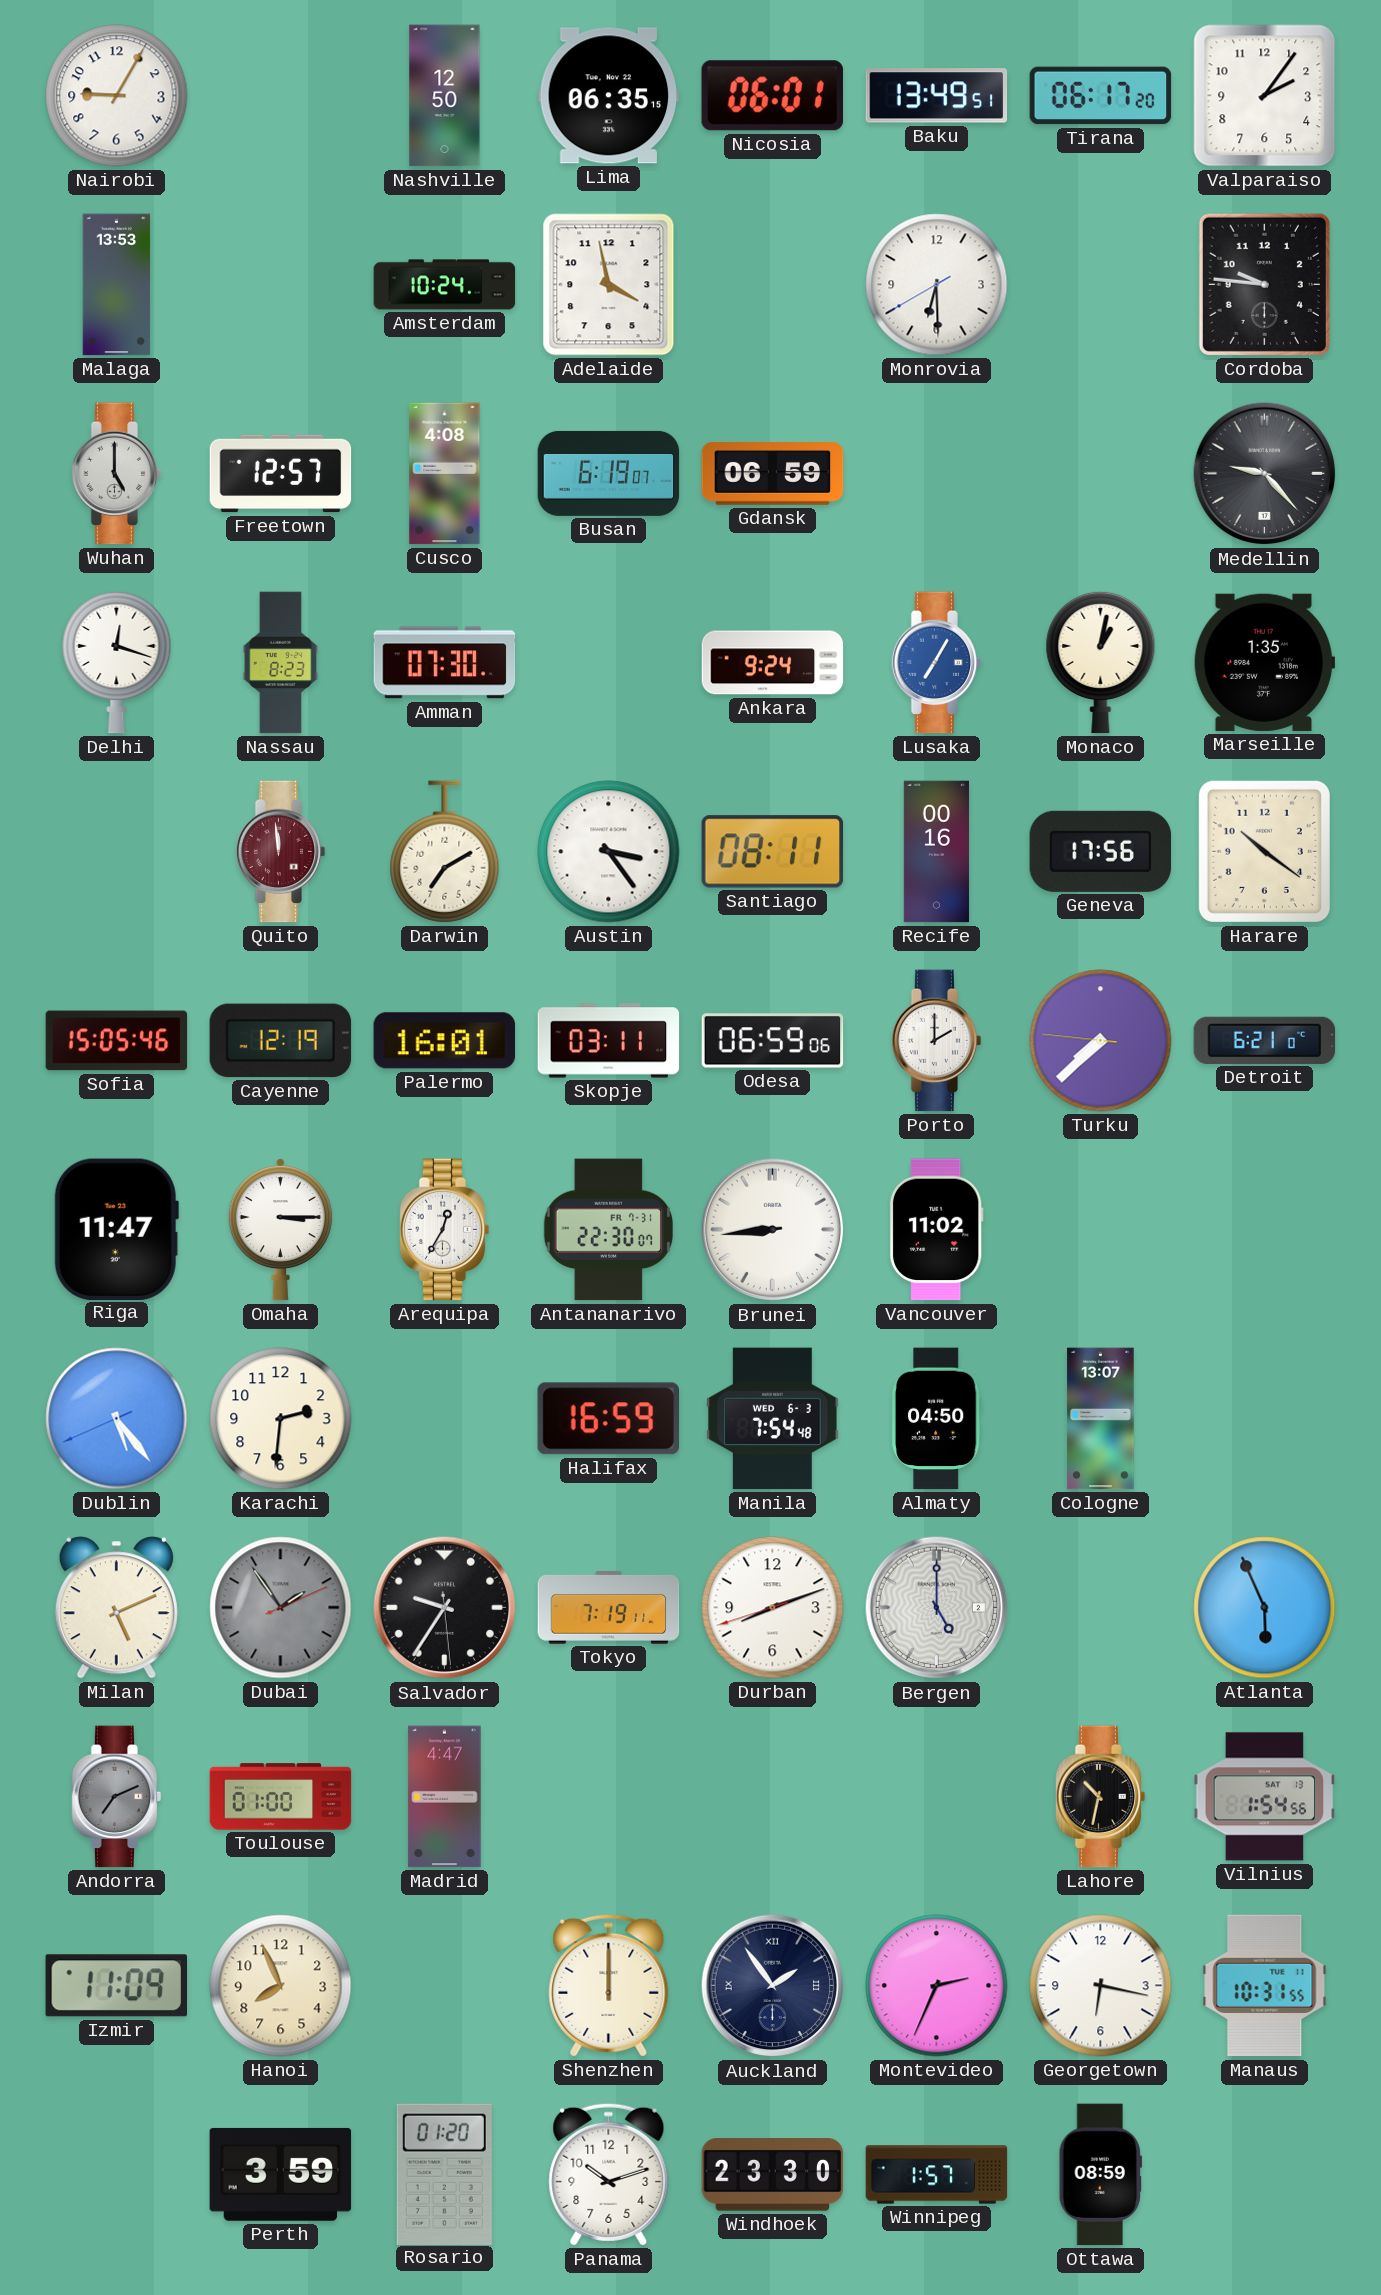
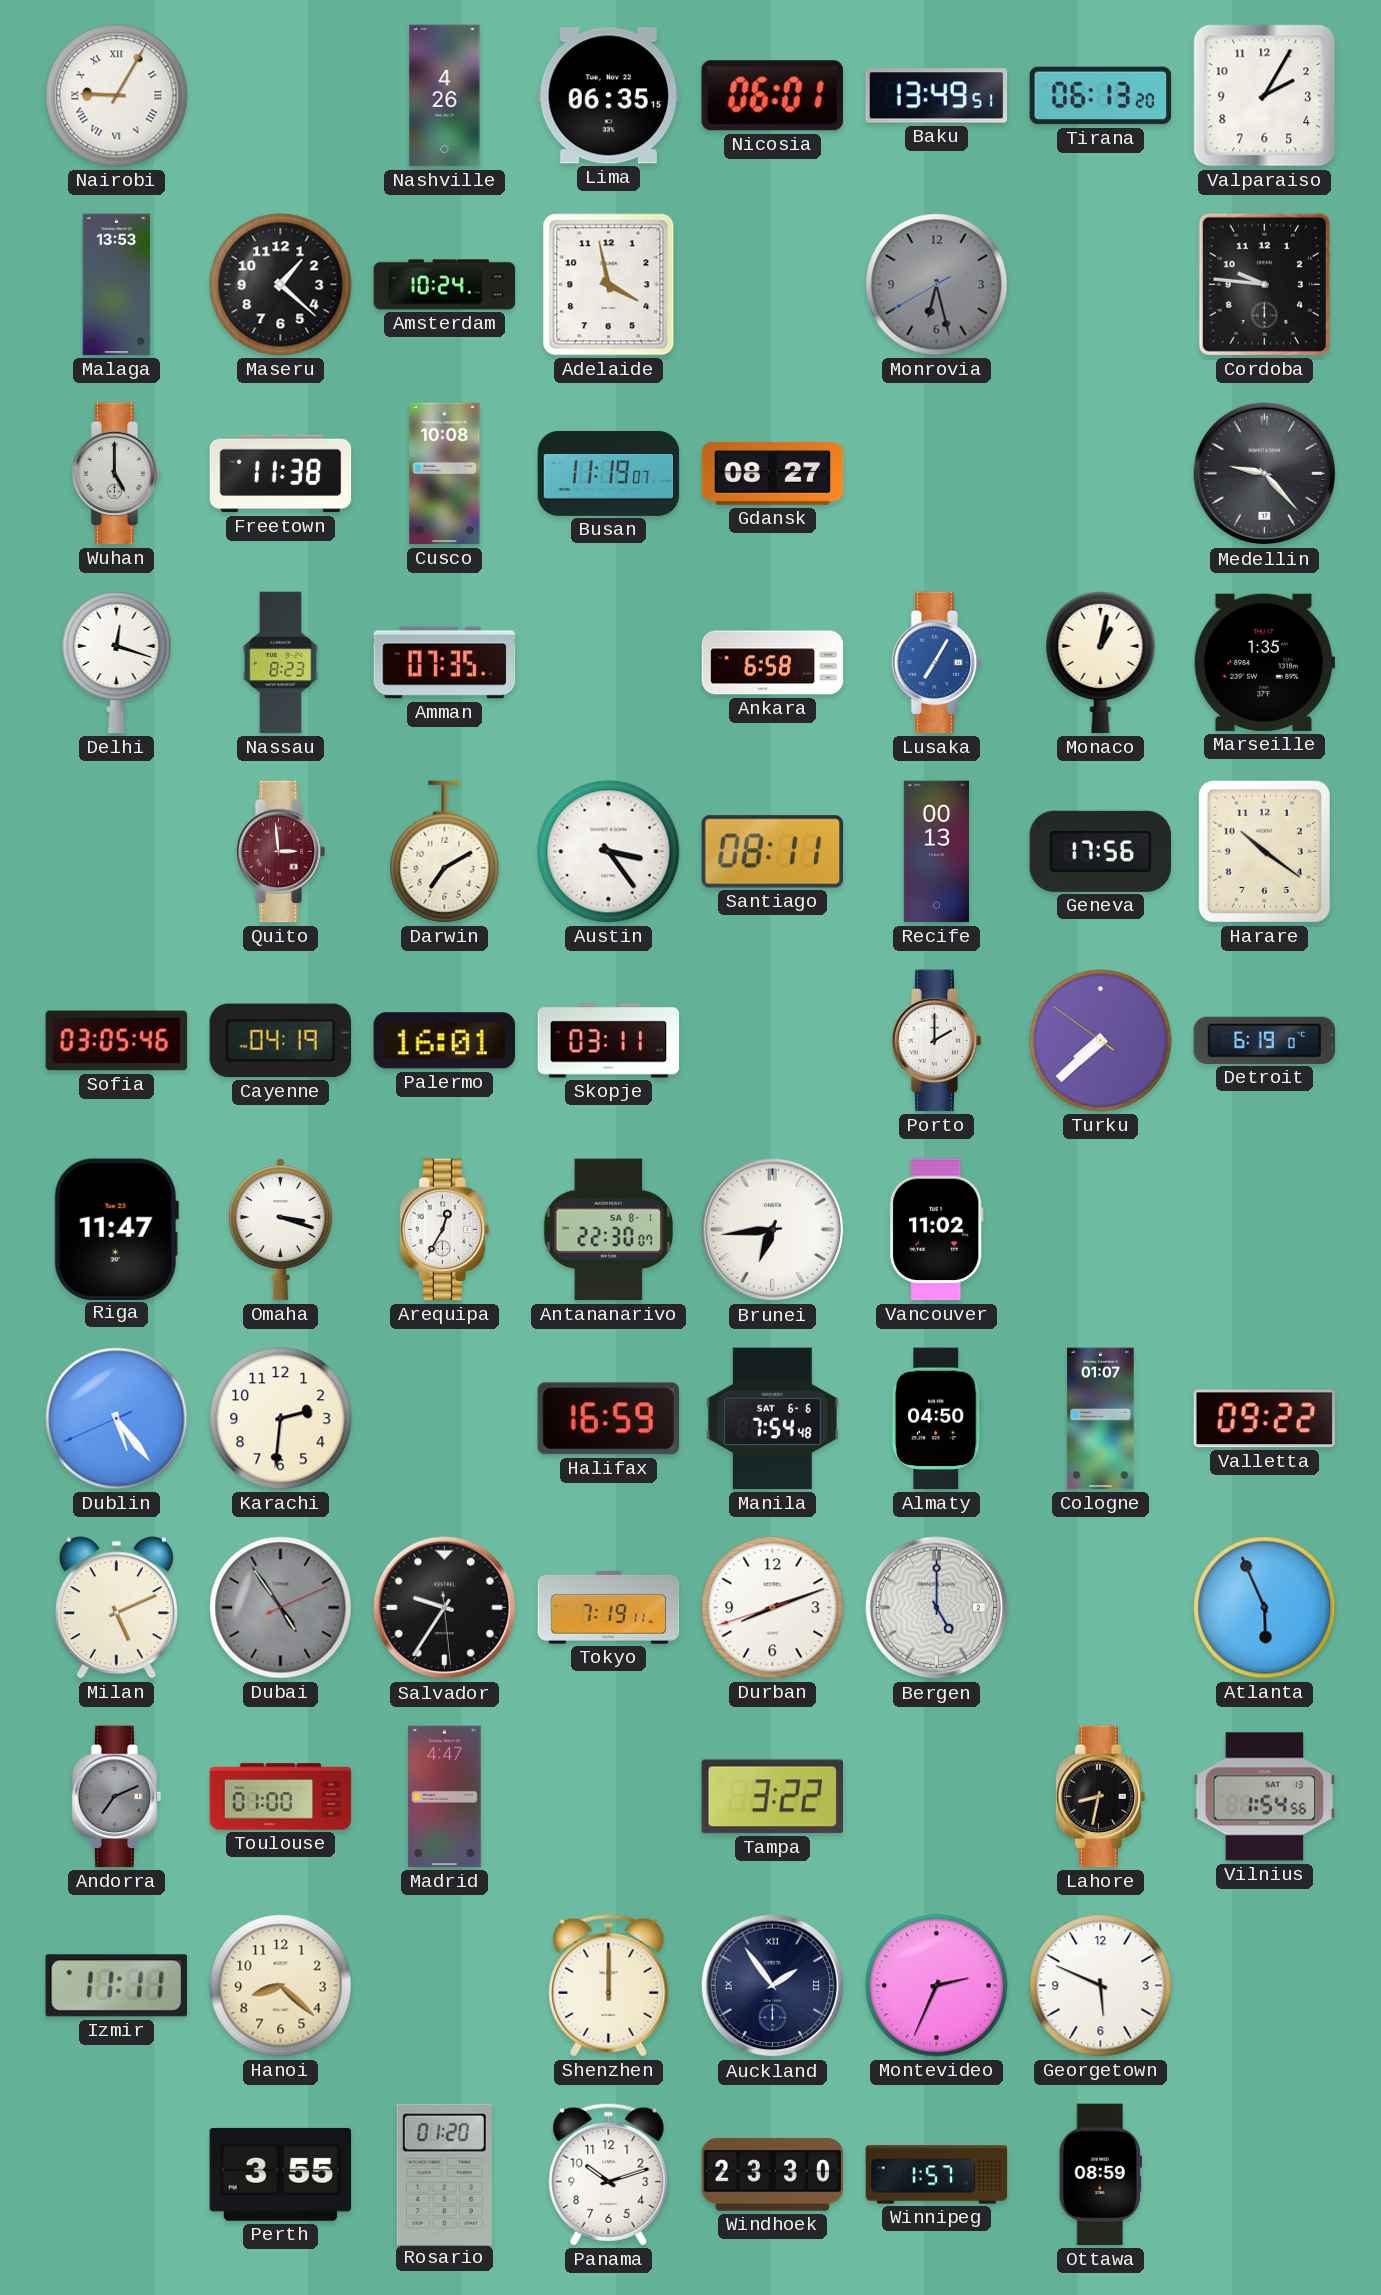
Nairobi numerals: Arabic -> Roman (117, 96)
Nashville: 12:50 -> 4:26 (445, 96)
Tirana: 06:17 -> 06:13 (1101, 96)
Valparaiso: 2:06 -> 2:05 (1265, 96)
Maseru: none -> 1:22 (281, 285)
Monrovia: 6:29 -> 6:27 (937, 285)
Monrovia dial: white -> grey (937, 285)
Freetown: 12:57 -> 11:38 (281, 474)
Cusco: 4:08 -> 10:08 (445, 474)
Busan: 6:19 -> 11:19 (609, 473)
Gdansk: 06:59 -> 08:27 (773, 474)
Amman: 07:30 -> 07:35 (445, 663)
Ankara: 9:24 -> 6:58 (773, 663)
Quito: 11:59 -> 2:59 (281, 852)
Recife: 00:16 -> 00:13 (936, 852)
Sofia: 15:05 -> 03:05 (117, 1041)
Cayenne: 12:19 -> 04:19 (281, 1041)
Odesa: 06:59 -> none (773, 1041)
Turku: 7:37:46 -> 7:37:51 (1101, 1041)
Detroit: 6:21 -> 6:19 (1265, 1040)
Omaha: 3:15 -> 3:18 (280, 1229)
Antananarivo date: FR 7-31 -> SA 8-1 (608, 1230)
Brunei: 8:44 -> 6:44 (773, 1230)
Manila date: WED 6-3 -> SAT 6-6 (773, 1419)
Cologne: 13:07 -> 01:07 (1101, 1419)
Valletta: none -> 09:22 (1264, 1419)
Dubai: 1:54 -> 4:54 (281, 1608)
Tampa: none -> 3:22 (773, 1797)
Lahore: 10:32 -> 8:32 (1101, 1797)
Izmir: 11:09 -> 11:11 (116, 1986)
Hanoi: 7:56 -> 8:22 (281, 1986)
Georgetown: 6:17 -> 5:49 (1101, 1986)
Manaus: 10:31 -> none (1265, 1986)
Perth: 3:59 -> 3:55 (281, 2174)
